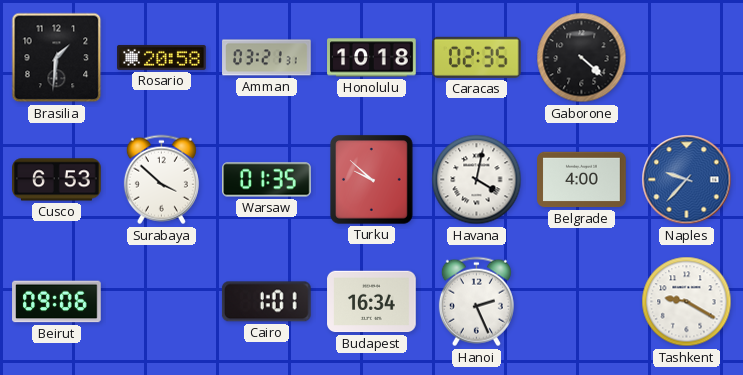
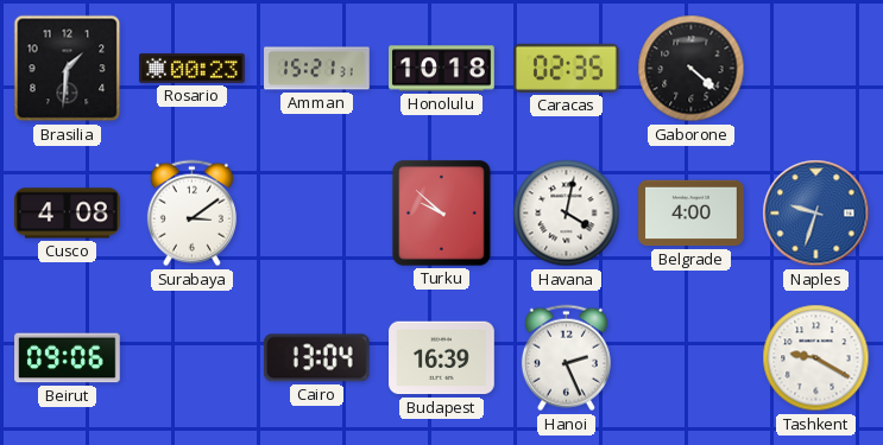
Rosario: 20:58 -> 00:23 (193, 68)
Amman: 03:21 -> 15:21 (317, 69)
Cusco: 6:53 -> 4:08 (68, 214)
Surabaya: 3:52 -> 3:09 (191, 214)
Warsaw: 01:35 -> none (267, 180)
Naples: 9:37 -> 9:33 (816, 214)
Cairo: 1:01 -> 13:04 (316, 358)
Budapest: 16:34 -> 16:39 (442, 358)
